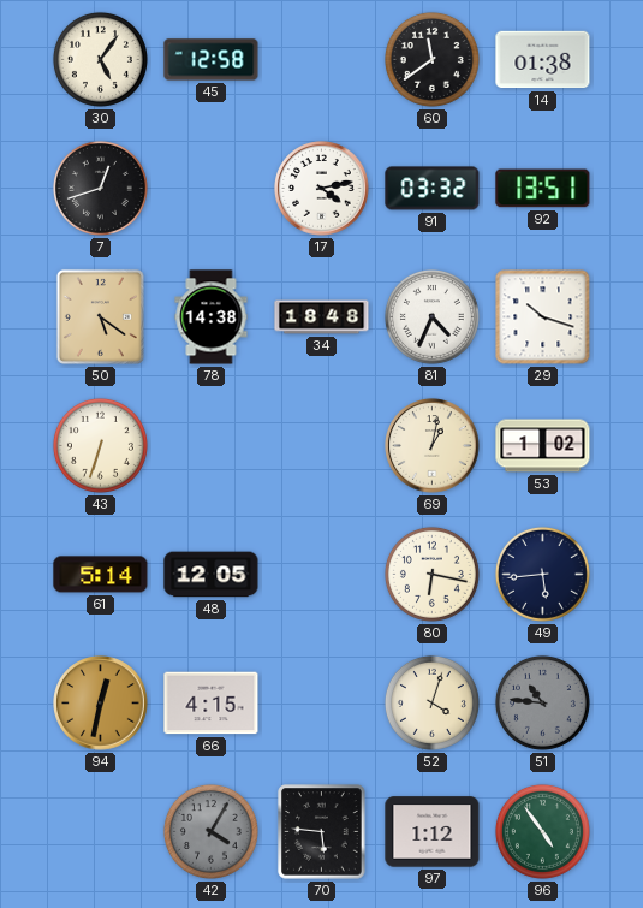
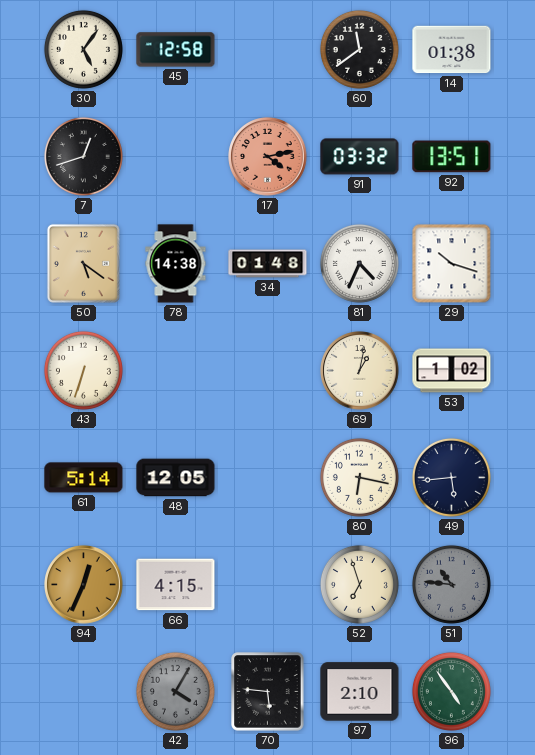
17 dial: white -> salmon (268, 157)
34: 18:48 -> 01:48 (268, 264)
94: 12:32 -> 12:34 (84, 585)
52: 4:03 -> 6:57 (359, 584)
97: 1:12 -> 2:10 (360, 692)
